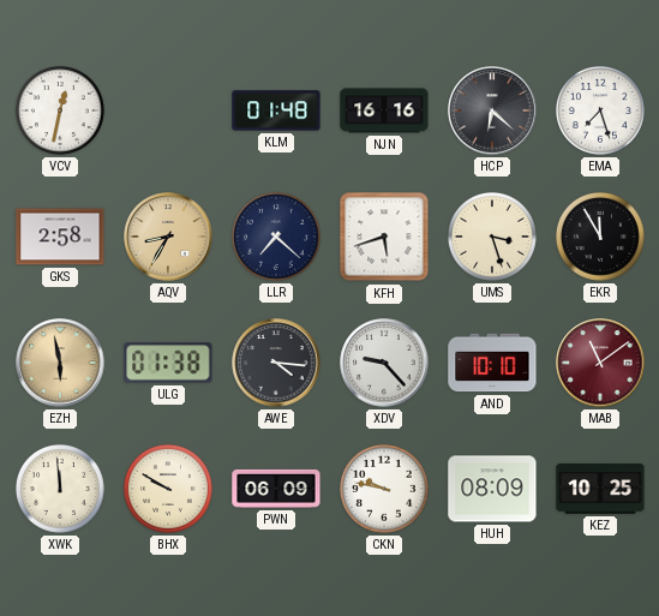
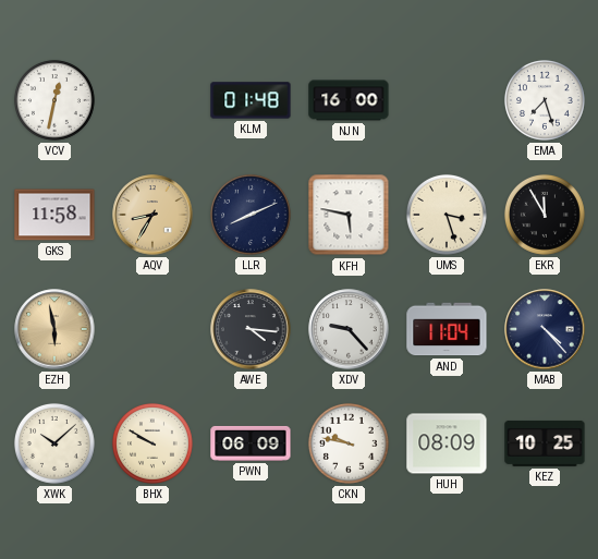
NJN: 16:16 -> 16:00 (349, 100)
HCP: 6:22 -> none (492, 110)
GKS: 2:58 -> 11:58 (54, 215)
LLR: 7:22 -> 8:11 (251, 215)
KFH: 5:42 -> 5:47 (349, 215)
ULG: 01:38 -> none (168, 363)
AND: 10:10 -> 11:04 (447, 329)
MAB: 11:09 -> 4:23 (545, 329)
MAB dial: burgundy -> navy (545, 329)
XWK: 11:59 -> 10:08 (54, 443)
